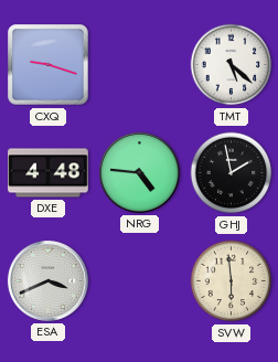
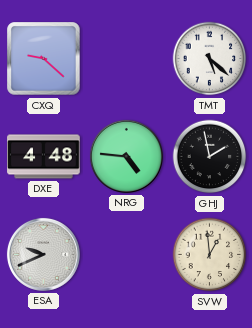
CXQ: 9:18 -> 9:22 (44, 59)
ESA: 3:41 -> 9:41 (43, 254)
SVW: 5:59 -> 12:59 (210, 255)
